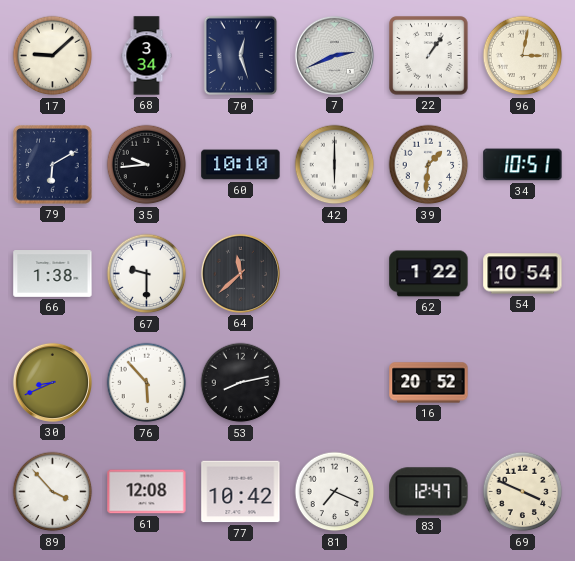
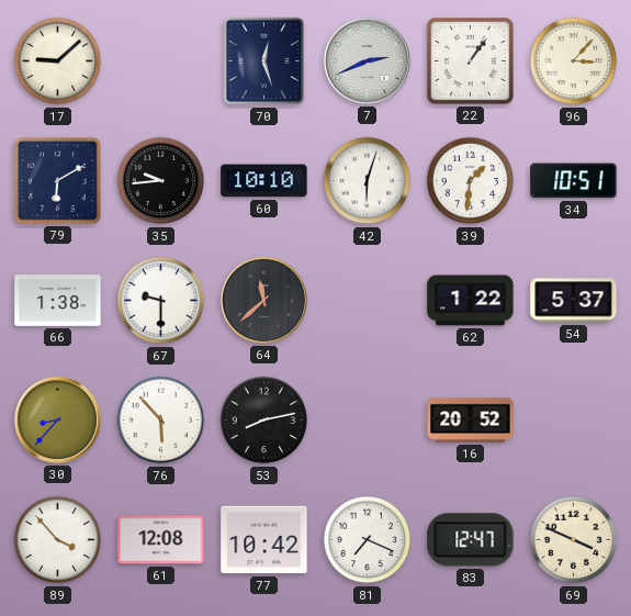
68: 3:34 -> none (147, 56)
96: 3:02 -> 3:07 (574, 61)
42: 6:00 -> 6:03 (368, 181)
54: 10:54 -> 5:37 (574, 301)
30: 8:41 -> 8:37 (57, 419)
